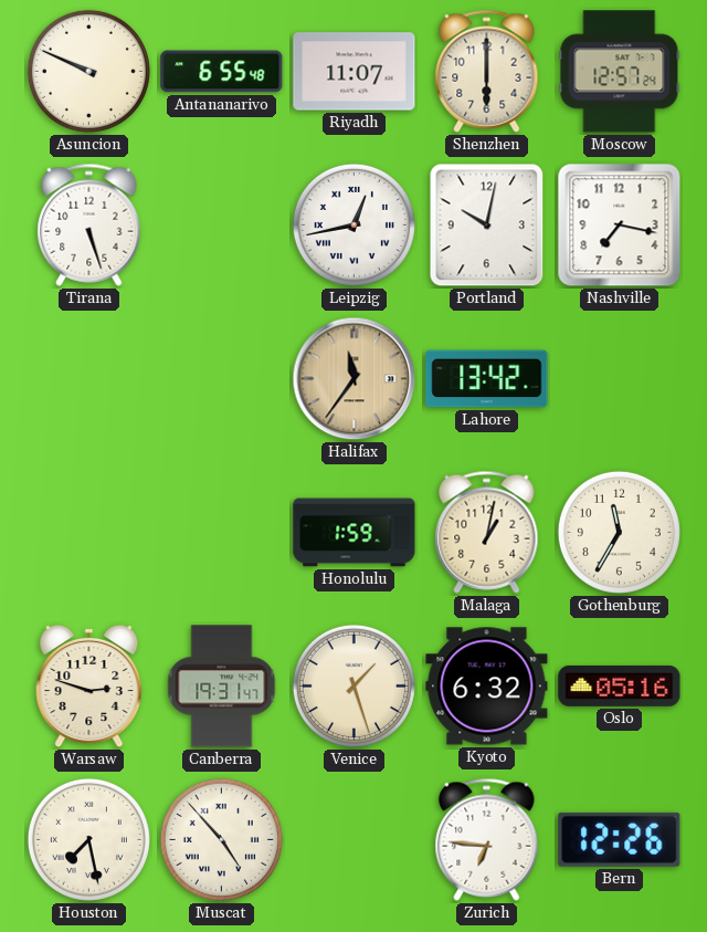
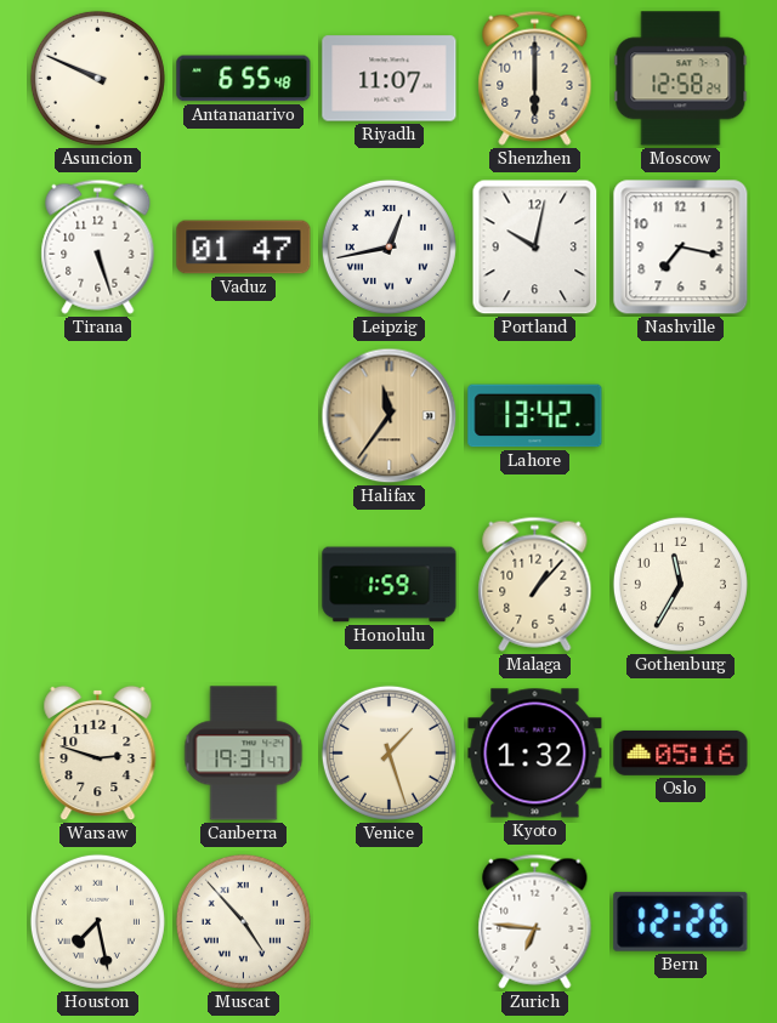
Moscow: 12:57 -> 12:58 (681, 79)
Vaduz: none -> 01:47 (244, 248)
Malaga: 1:02 -> 1:07 (535, 584)
Kyoto: 6:32 -> 1:32 (535, 754)
